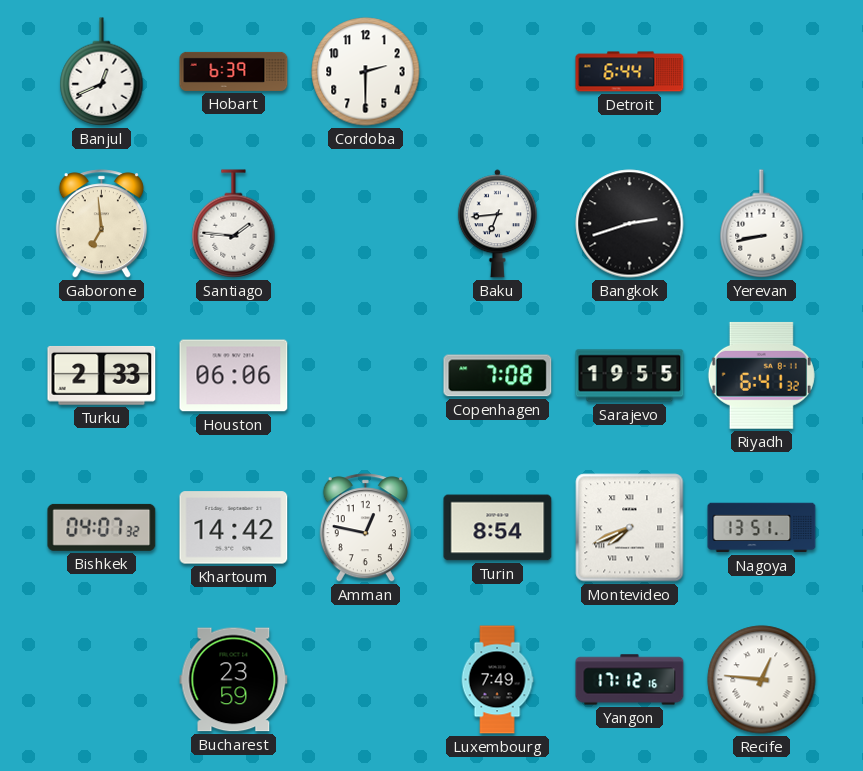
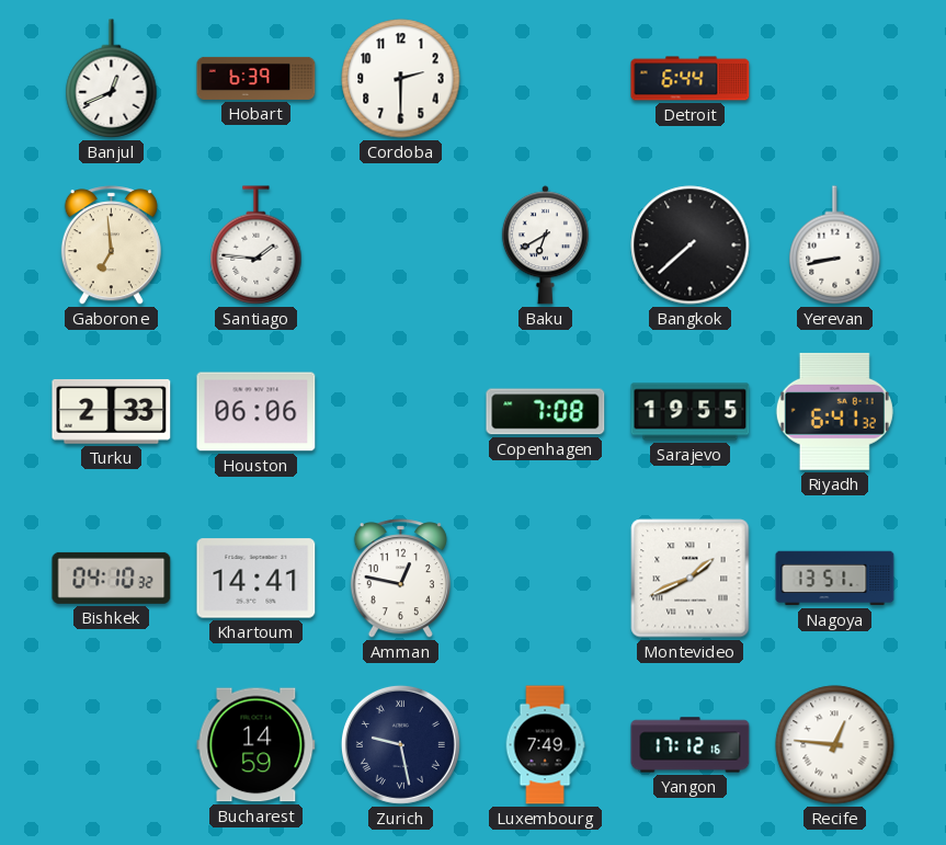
Baku: 6:44 -> 6:40 (545, 245)
Bangkok: 2:42 -> 7:38 (691, 245)
Bishkek: 04:07 -> 04:10 (112, 578)
Khartoum: 14:42 -> 14:41 (257, 579)
Turin: 8:54 -> none (498, 528)
Montevideo: 7:41 -> 1:41 (691, 579)
Bucharest: 23:59 -> 14:59 (257, 745)
Zurich: none -> 9:28 (400, 744)
